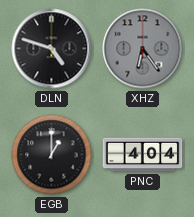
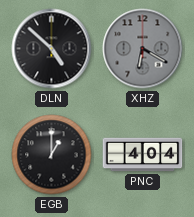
DLN: 4:48 -> 4:52 (52, 49)
XHZ: 6:24 -> 6:20 (143, 49)
